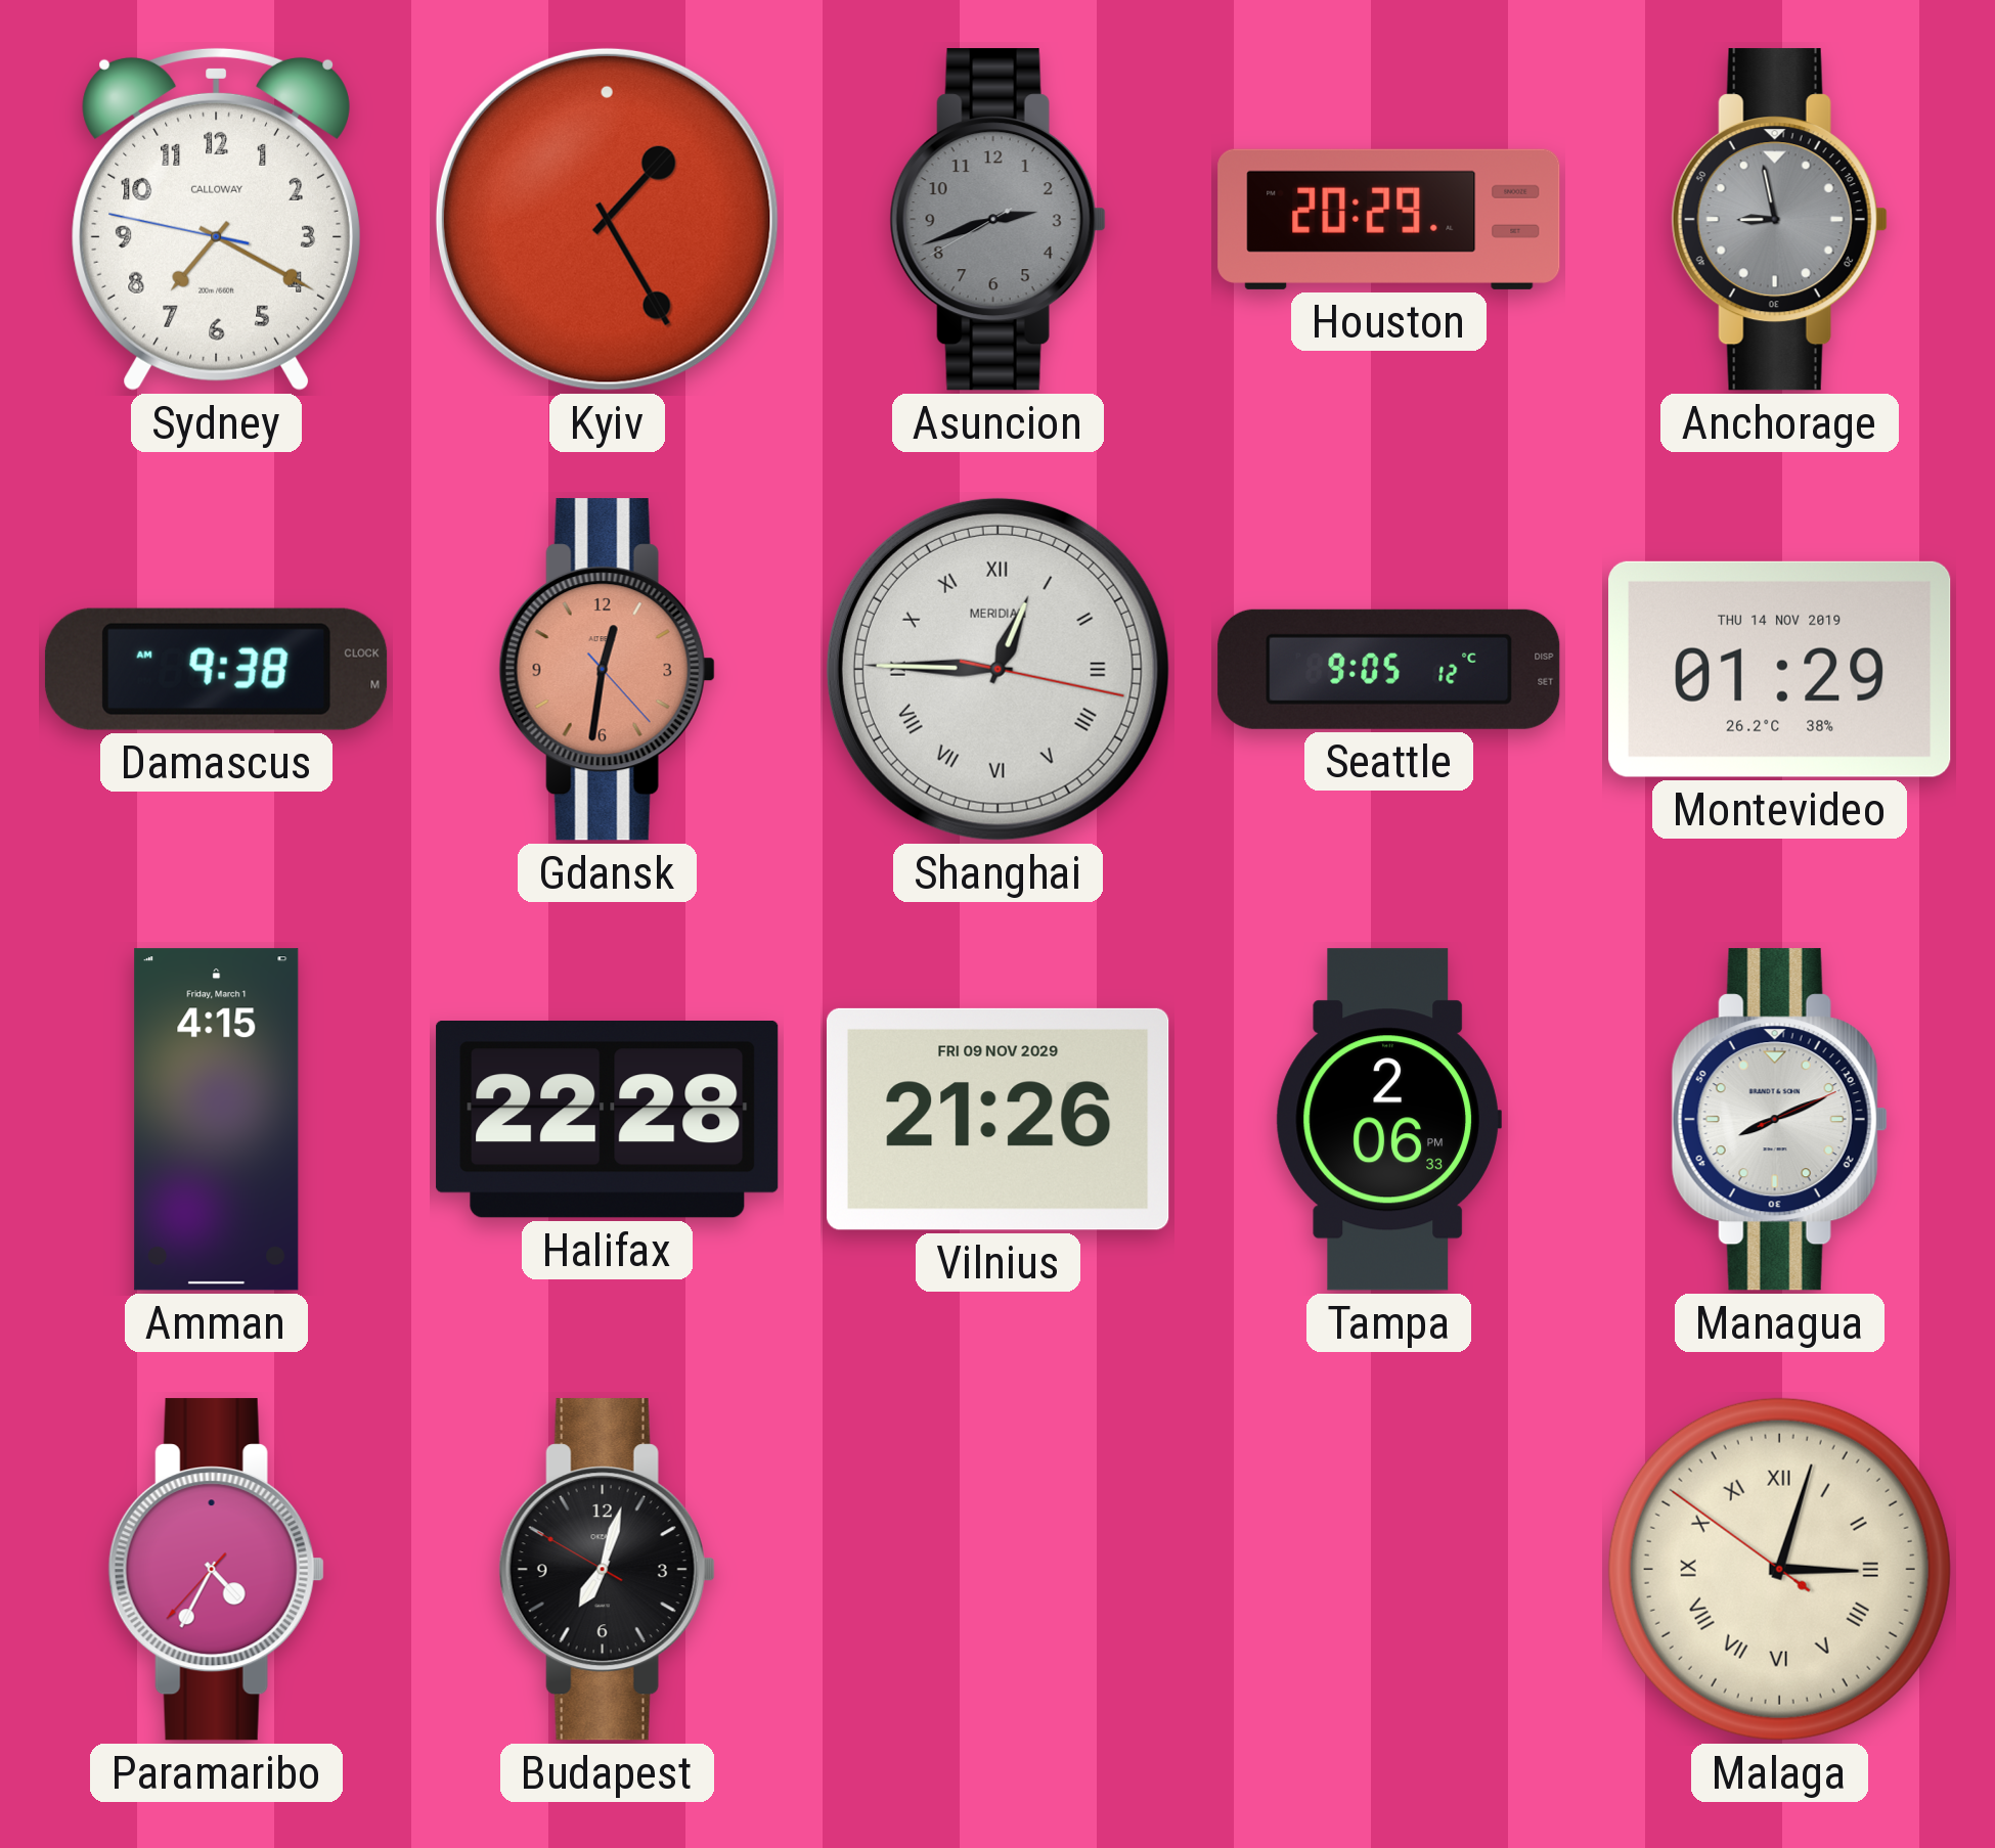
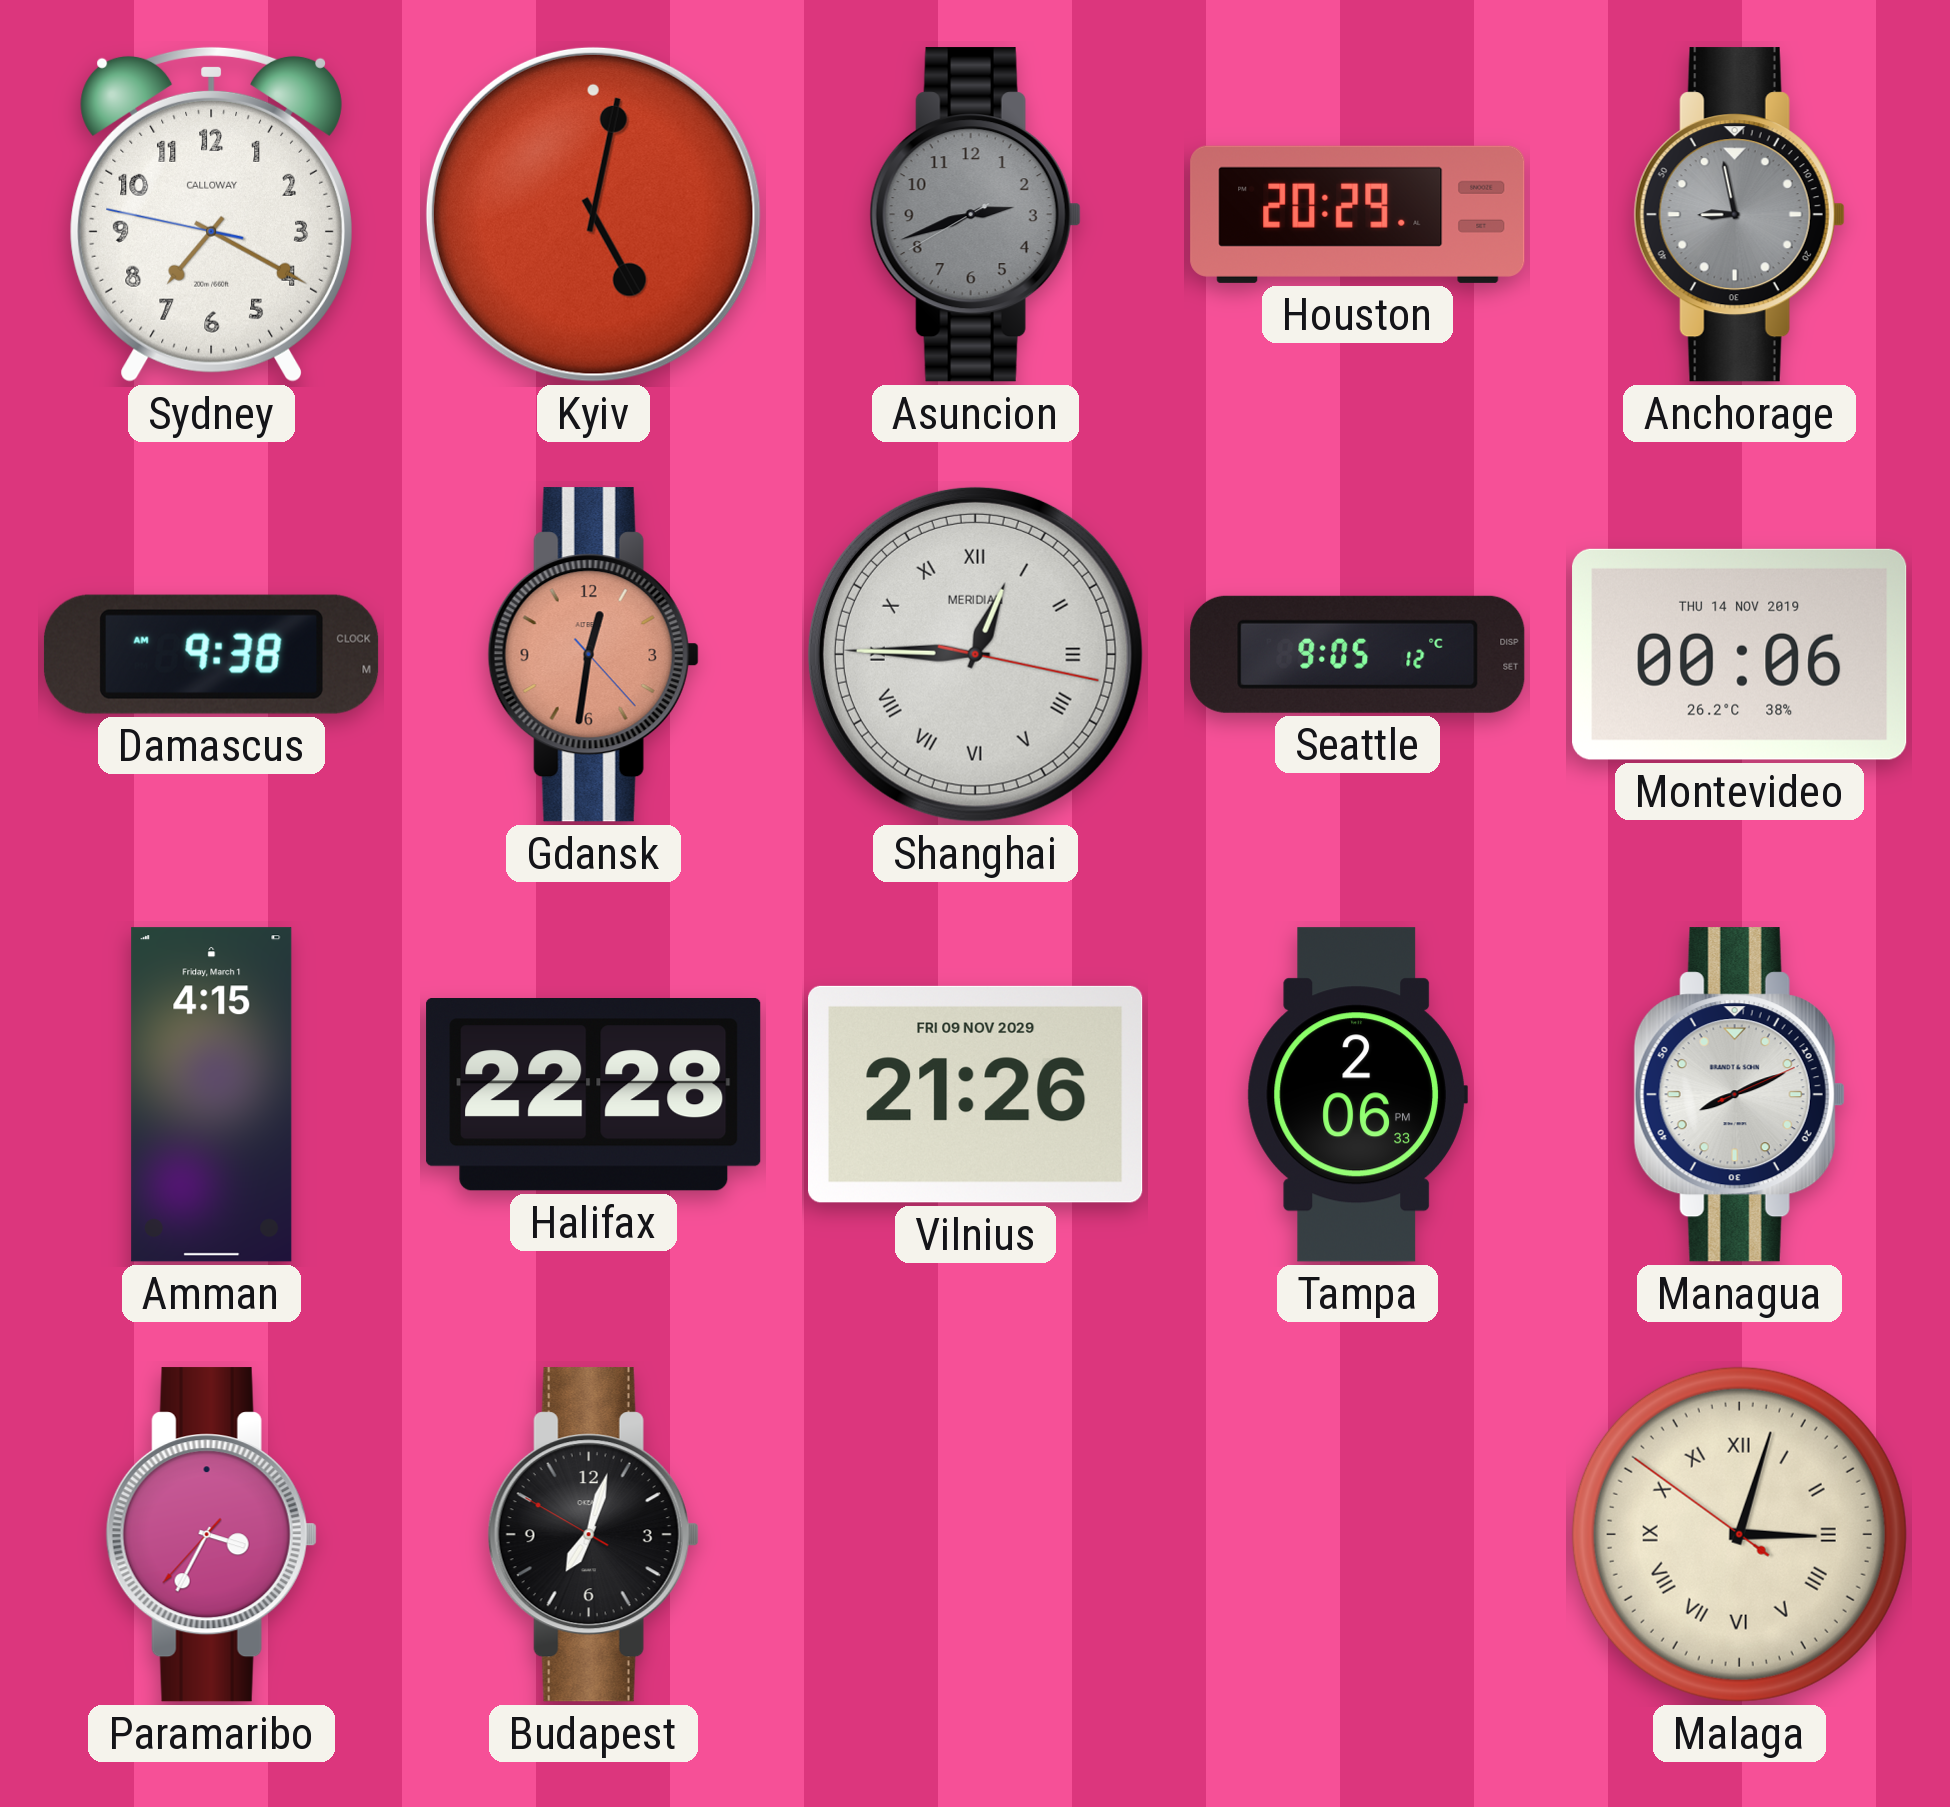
Kyiv: 1:25 -> 5:02 (593, 214)
Montevideo: 01:29 -> 00:06 (1740, 654)
Paramaribo: 4:34 -> 3:34 (211, 1535)
